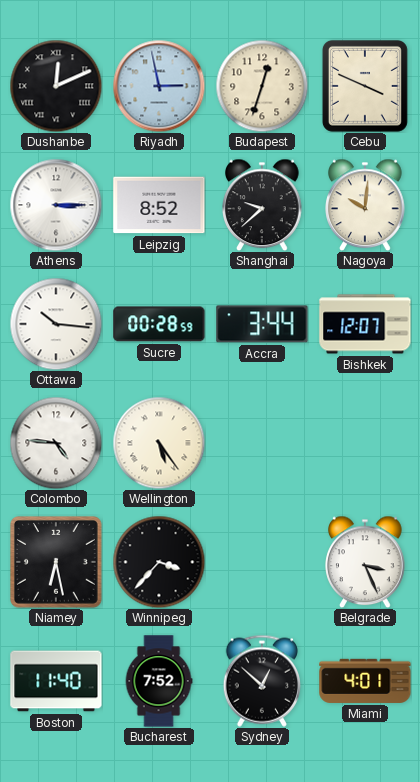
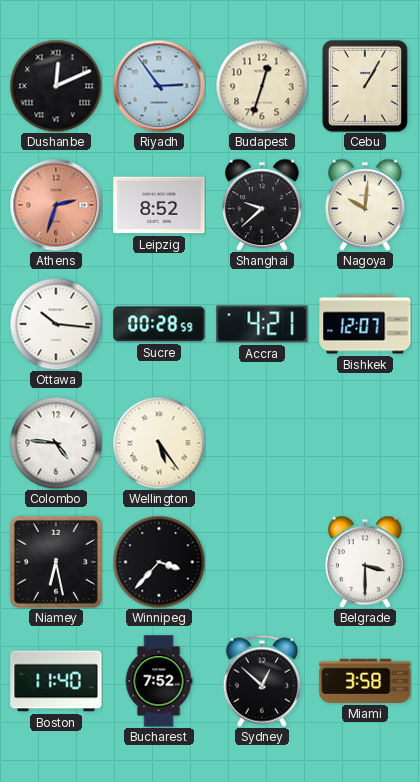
Riyadh: 2:58 -> 2:54 (159, 86)
Cebu: 3:49 -> 1:05 (365, 86)
Athens: 3:15 -> 2:33 (56, 205)
Athens dial: white -> salmon (56, 205)
Accra: 3:44 -> 4:21 (262, 324)
Belgrade: 3:26 -> 3:30 (365, 562)
Miami: 4:01 -> 3:58 (365, 681)
